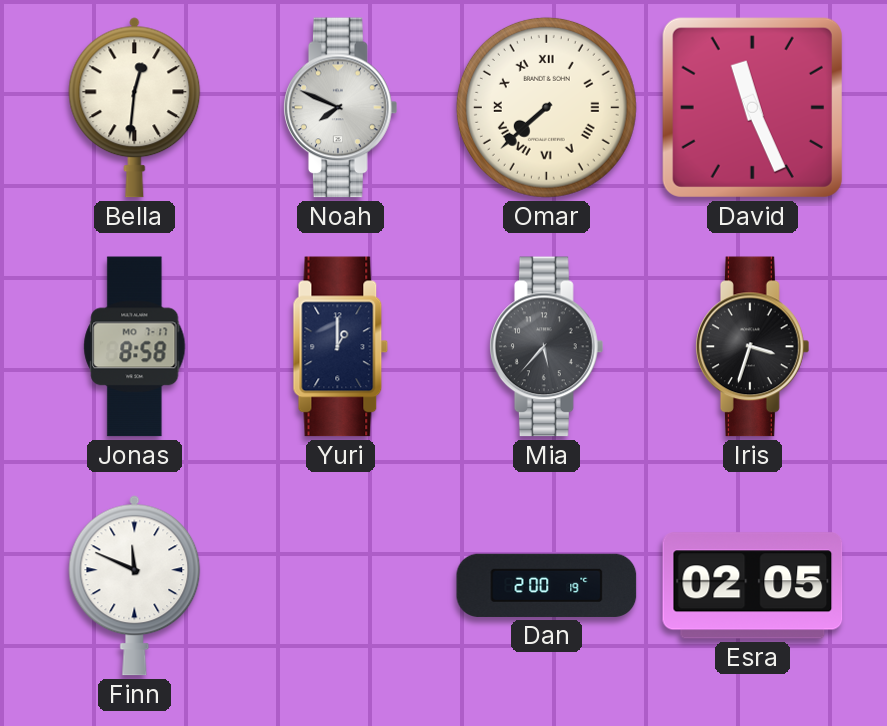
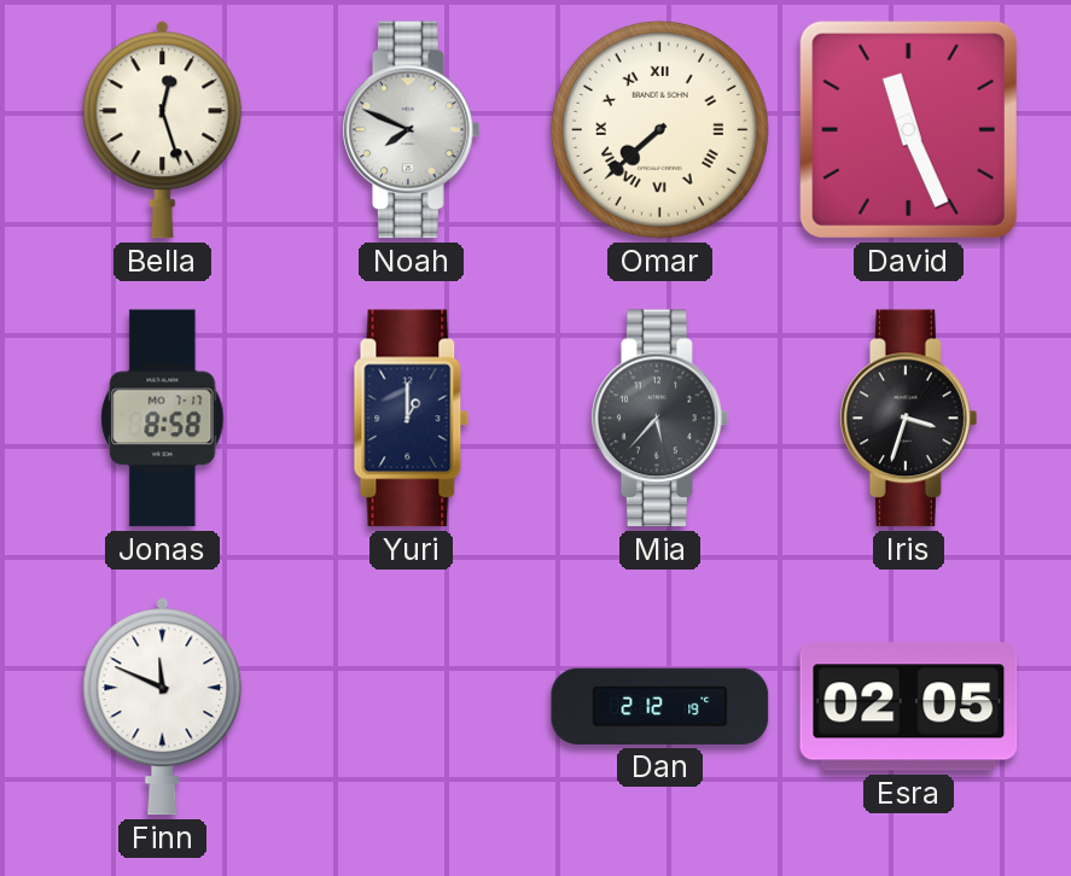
Bella: 12:31 -> 12:27 (163, 130)
Dan: 2:00 -> 2:12 (660, 706)
